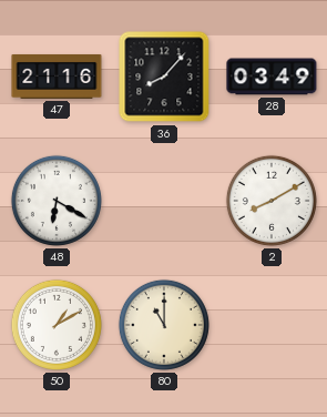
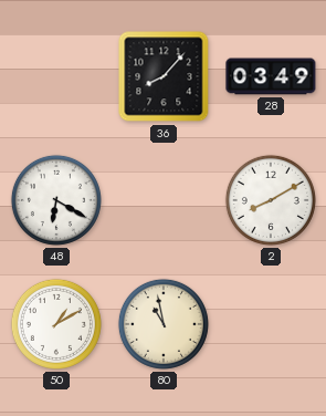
47: 21:16 -> none (57, 77)
80: 11:00 -> 10:58 (164, 324)
